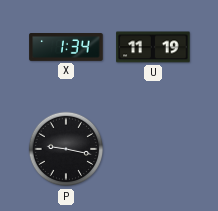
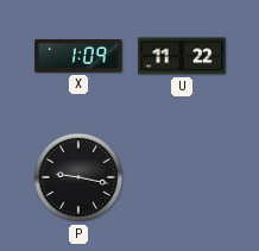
X: 1:34 -> 1:09 (78, 57)
U: 11:19 -> 11:22 (182, 56)
